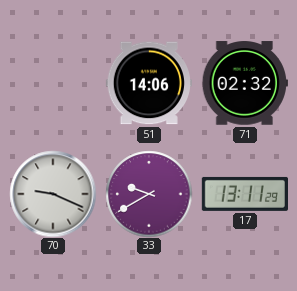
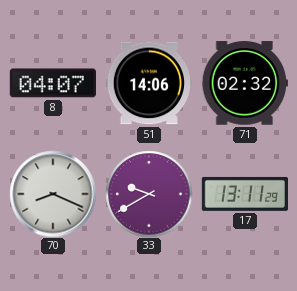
8: none -> 04:07 (53, 83)
70: 9:19 -> 8:19 (53, 194)
